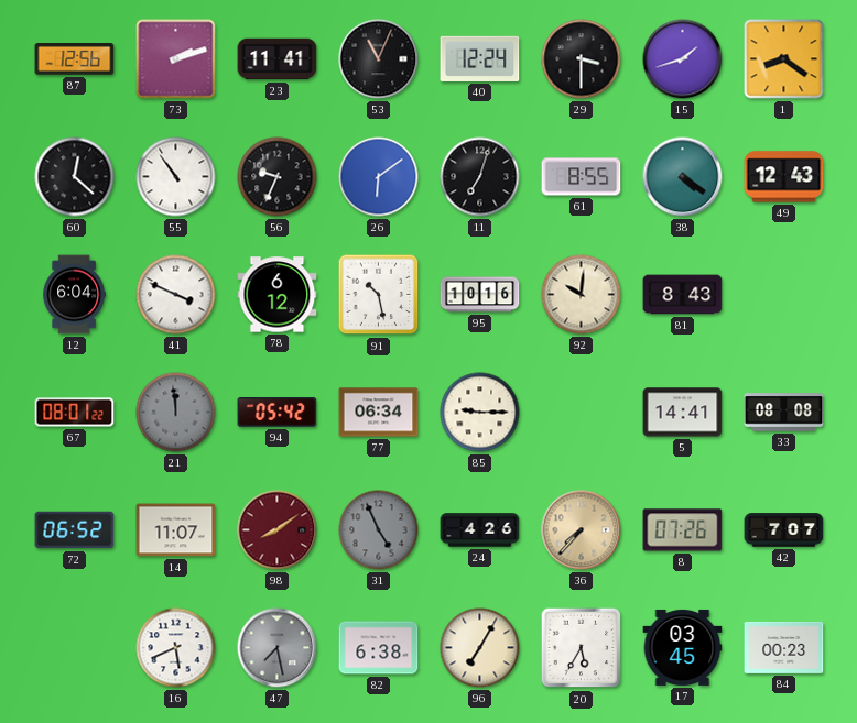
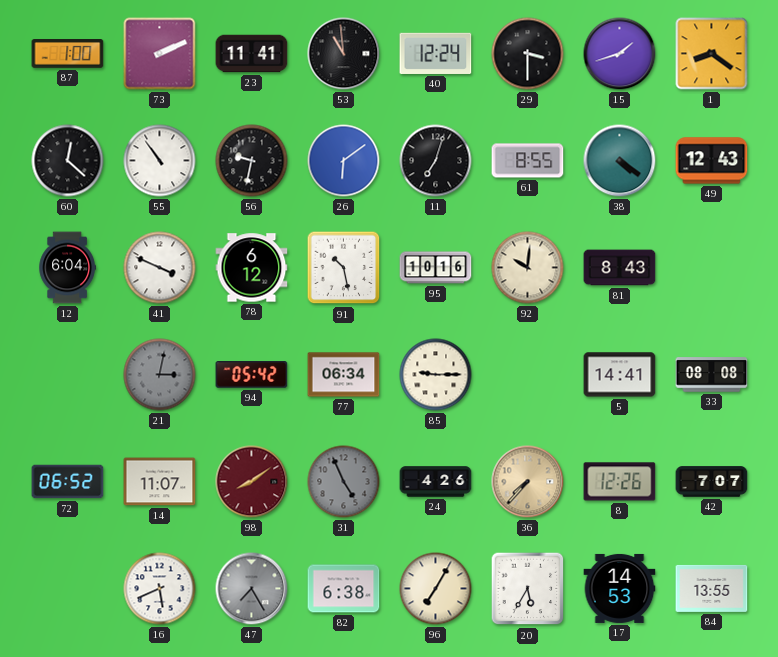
87: 12:56 -> 1:00 (68, 54)
73: 2:12 -> 2:11 (160, 54)
53: 11:04 -> 10:59 (344, 54)
56: 9:34 -> 9:32 (252, 161)
67: 08:01 -> none (75, 413)
21: 11:59 -> 3:02 (160, 375)
8: 07:26 -> 12:26 (620, 482)
47: 7:28 -> 7:25 (252, 589)
17: 03:45 -> 14:53 (620, 588)
84: 00:23 -> 13:55 (712, 588)
